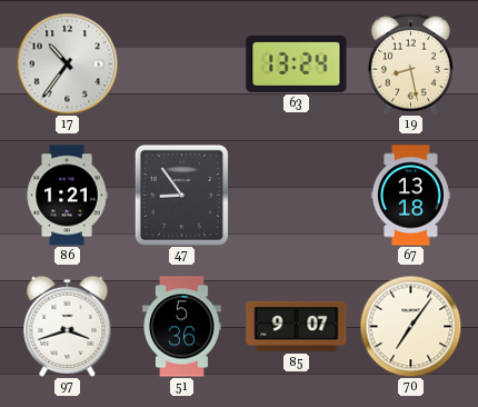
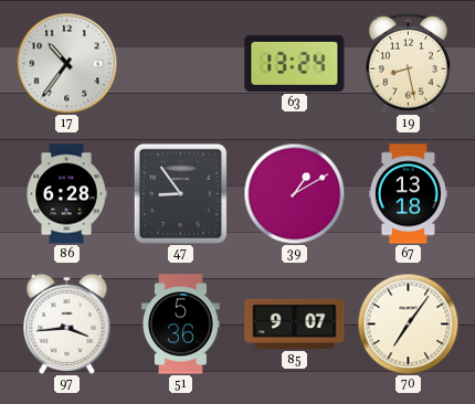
86: 1:21 -> 6:28 (66, 194)
39: none -> 1:10 (294, 193)
97: 3:42 -> 3:44 (67, 323)
